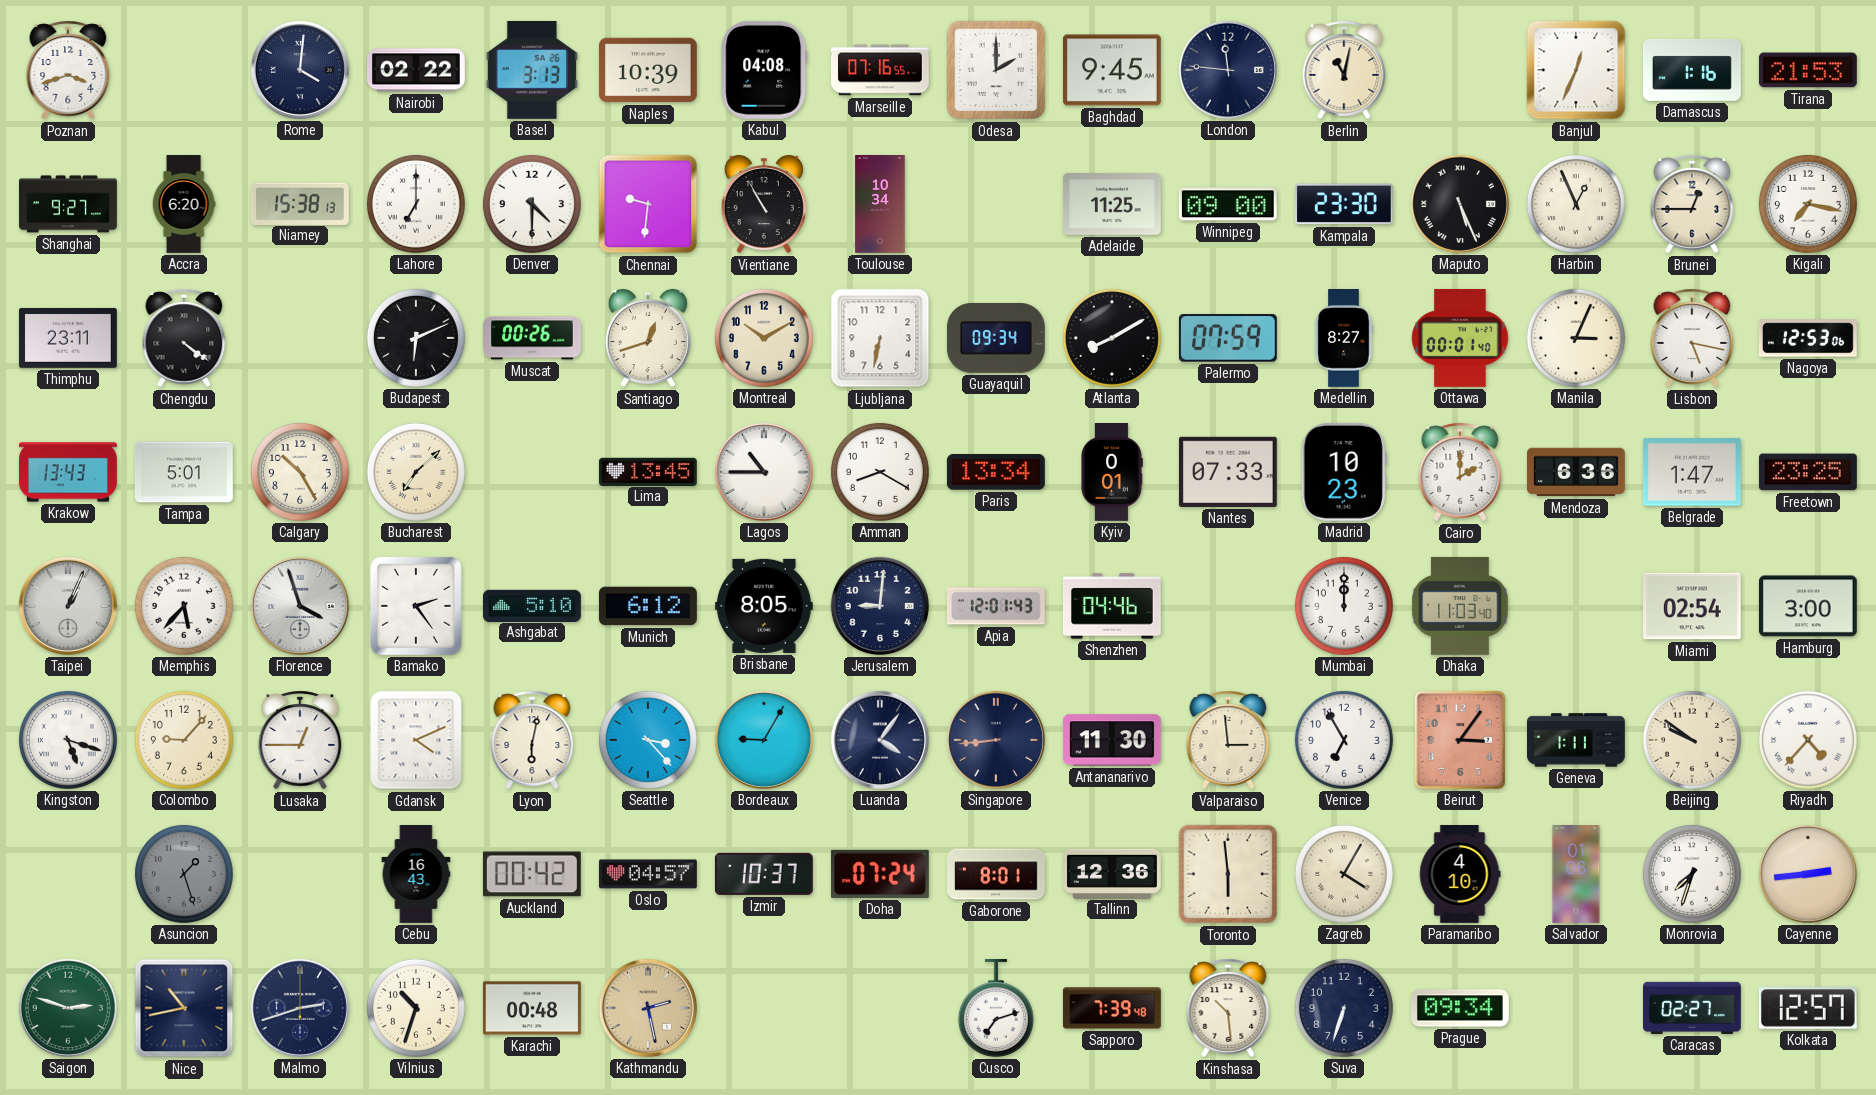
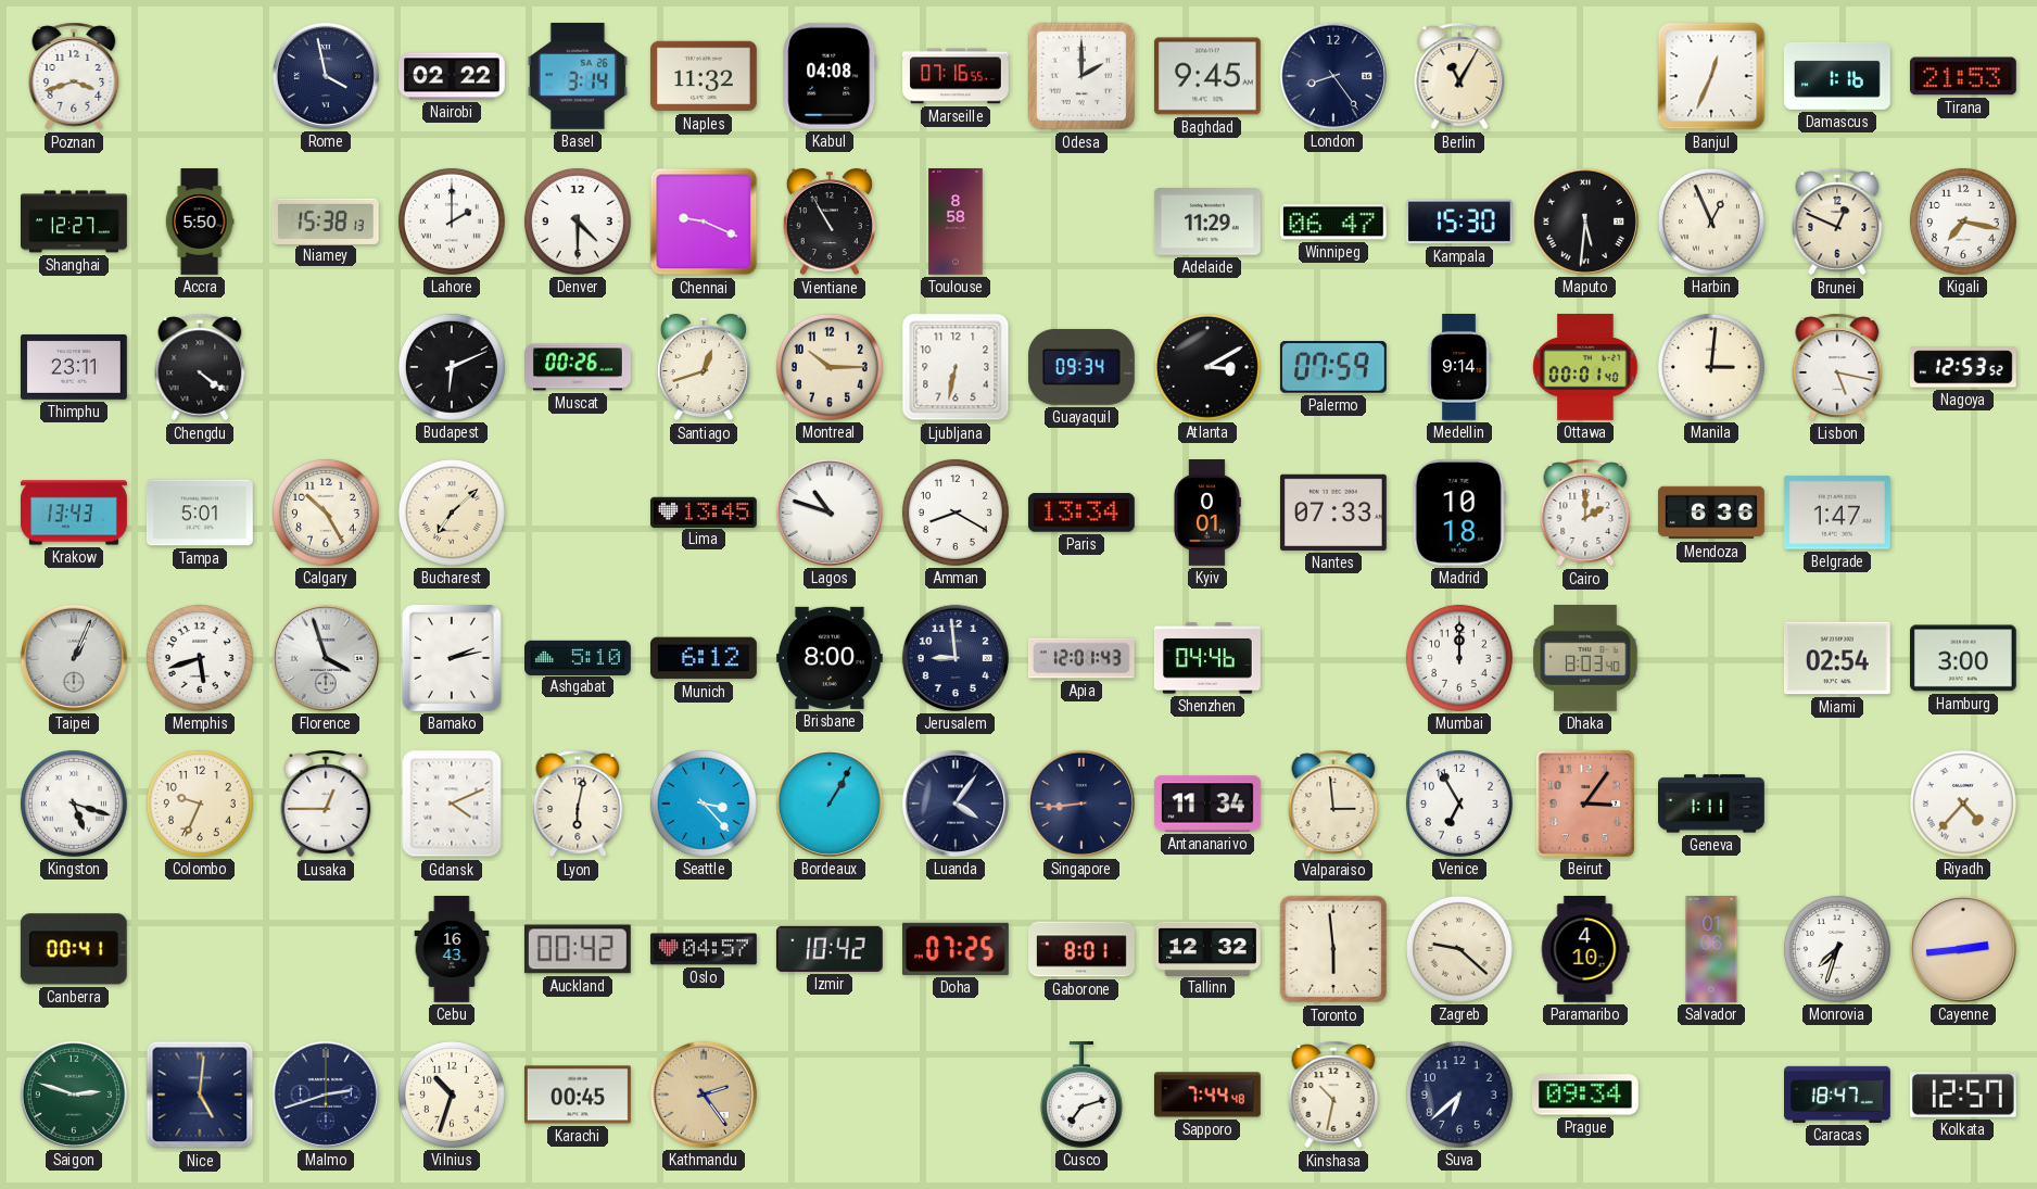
Rome: 4:01 -> 3:58 (326, 76)
Basel: 3:13 -> 3:14 (578, 76)
Naples: 10:39 -> 11:32 (704, 76)
London: 11:46 -> 8:24 (1333, 76)
Berlin: 11:02 -> 11:05 (1459, 76)
Shanghai: 9:27 -> 12:27 (75, 222)
Accra: 6:20 -> 5:50 (200, 222)
Lahore: 7:00 -> 2:00 (452, 222)
Chennai: 9:31 -> 9:19 (704, 222)
Toulouse: 10:34 -> 8:58 (956, 223)
Adelaide: 11:25 -> 11:29 (1207, 223)
Winnipeg: 09:00 -> 06:47 (1333, 222)
Kampala: 23:30 -> 15:30 (1459, 222)
Maputo: 5:26 -> 5:31 (1585, 222)
Brunei: 12:45 -> 12:49 (1837, 222)
Montreal: 10:10 -> 10:15 (830, 367)
Atlanta: 8:10 -> 3:10 (1207, 367)
Medellin: 8:27 -> 9:14 (1459, 368)
Manila: 3:04 -> 3:01 (1711, 367)
Nagoya: 12:53:06 -> 12:53:52 (1963, 367)
Lagos: 10:45 -> 10:48 (830, 513)
Madrid: 10:23 -> 10:18 (1459, 513)
Freetown: 23:25 -> none (1808, 472)
Memphis: 5:37 -> 5:42 (200, 658)
Bamako: 2:24 -> 2:13 (452, 658)
Brisbane: 8:05 -> 8:00 (830, 658)
Jerusalem: 9:01 -> 8:59 (956, 658)
Dhaka: 11:03 -> 8:03 (1585, 658)
Colombo: 9:07 -> 9:34 (200, 804)
Bordeaux: 9:05 -> 1:05 (830, 804)
Antananarivo: 11:30 -> 11:34 (1207, 804)
Beijing: 9:51 -> none (1692, 740)
Canberra: none -> 00:41 (74, 949)
Asuncion: 1:27 -> none (184, 874)
Izmir: 10:37 -> 10:42 (830, 949)
Doha: 07:24 -> 07:25 (956, 949)
Tallinn: 12:36 -> 12:32 (1209, 948)
Zagreb: 4:05 -> 9:22 (1459, 949)
Nice: 10:43 -> 5:01 (200, 1095)
Karachi: 00:48 -> 00:45 (578, 1095)
Kathmandu: 2:28 -> 2:24 (704, 1095)
Sapporo: 7:39 -> 7:44 (1207, 1095)
Kinshasa: 10:29 -> 10:32 (1333, 1095)
Suva: 6:33 -> 6:38 (1459, 1095)
Caracas: 02:27 -> 18:47 (1838, 1095)
